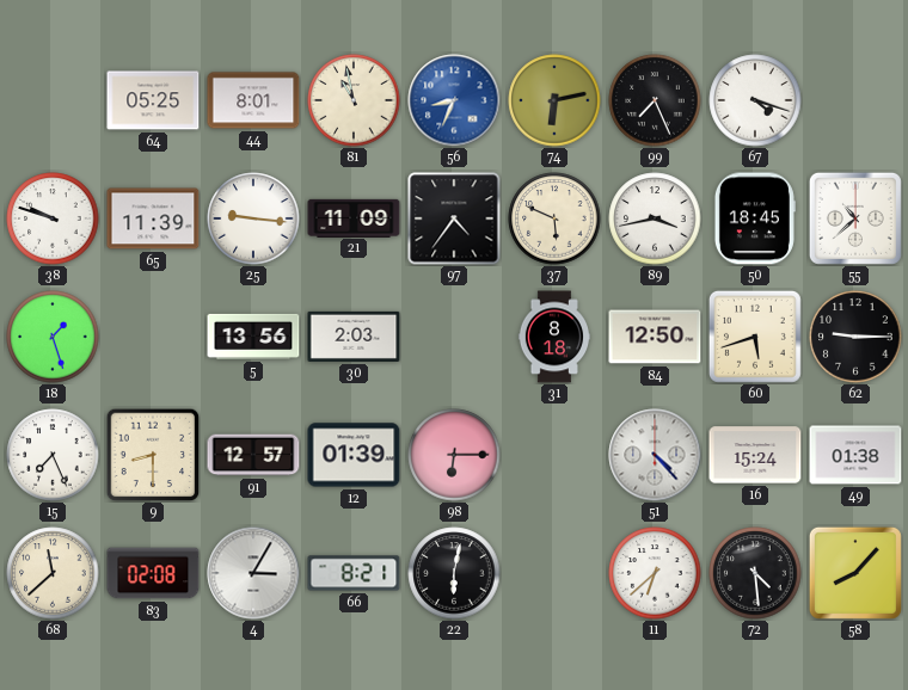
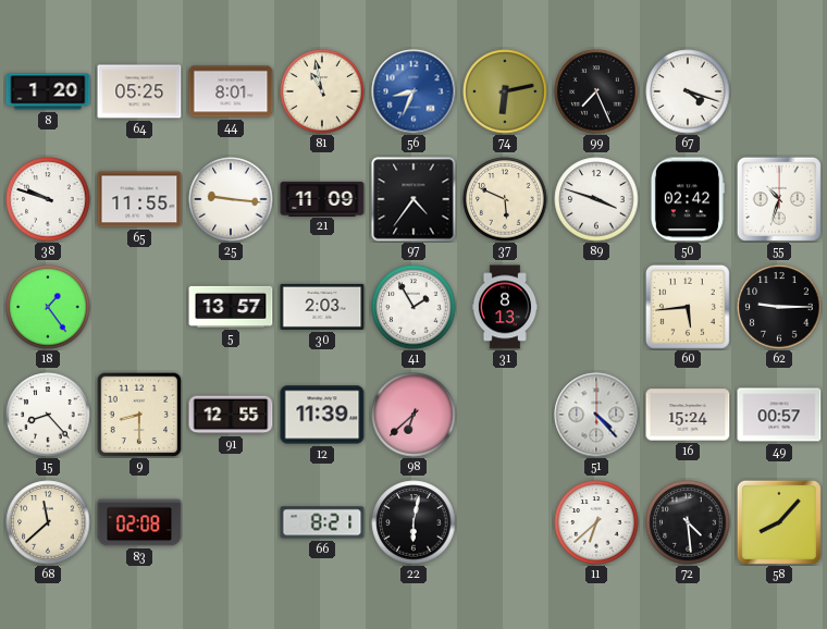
8: none -> 1:20 (48, 91)
65: 11:39 -> 11:55 (139, 199)
89: 3:43 -> 3:48 (596, 199)
50: 18:45 -> 02:42 (687, 199)
55: 10:38 -> 10:33 (779, 199)
18: 1:27 -> 1:24 (48, 307)
5: 13:56 -> 13:57 (231, 307)
41: none -> 1:55 (414, 307)
31: 8:18 -> 8:13 (504, 307)
84: 12:50 -> none (655, 337)
60: 5:42 -> 5:44 (688, 307)
15: 7:26 -> 8:23 (48, 415)
91: 12:57 -> 12:55 (231, 415)
12: 01:39 -> 11:39 (322, 415)
98: 6:15 -> 6:38 (414, 415)
49: 01:38 -> 00:57 (779, 415)
4: 3:05 -> none (253, 573)
